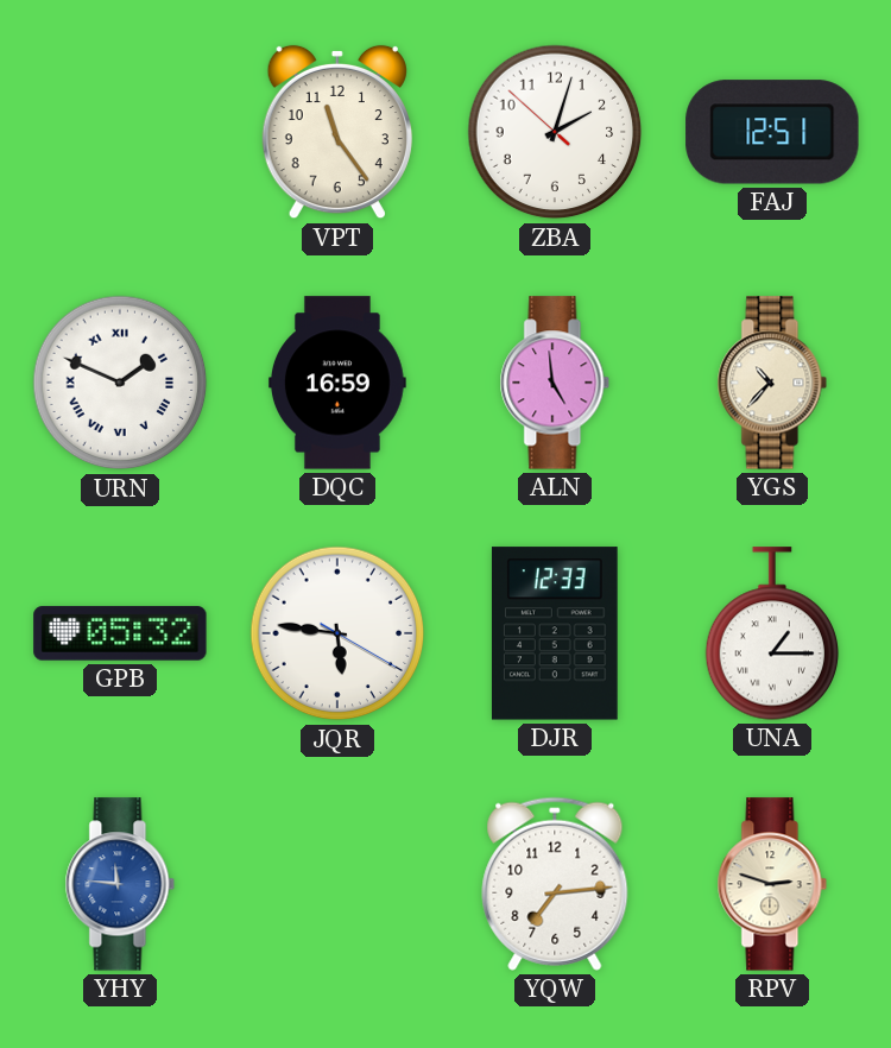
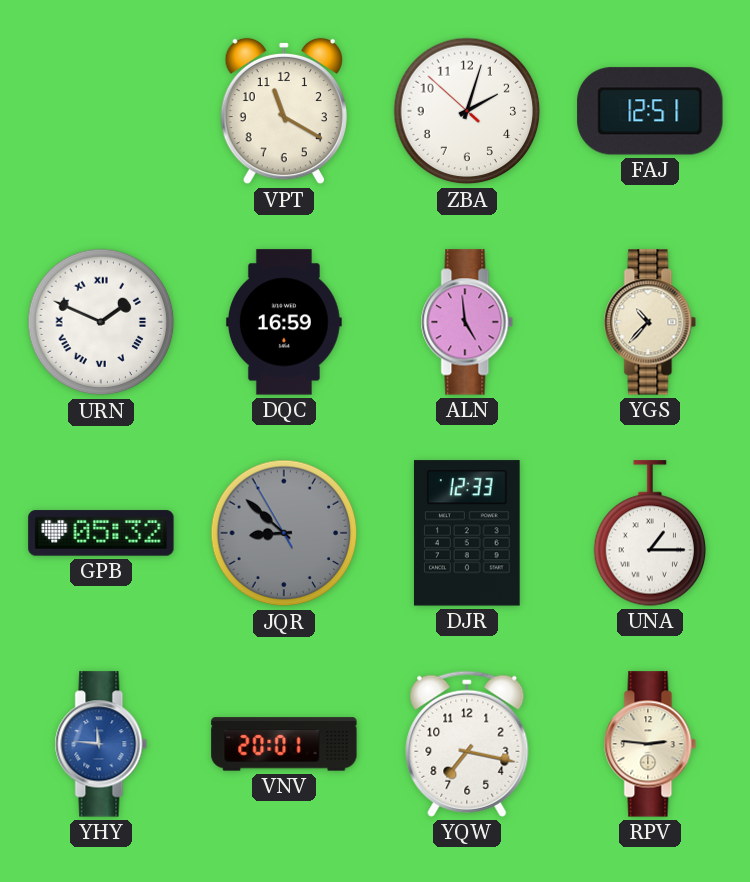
VPT: 11:24 -> 11:20 (284, 111)
JQR: 5:46 -> 8:51 (284, 533)
JQR dial: white -> grey (284, 533)
VNV: none -> 20:01 (284, 744)
YQW: 7:14 -> 7:17 (467, 744)
RPV: 2:48 -> 2:46 (650, 744)
